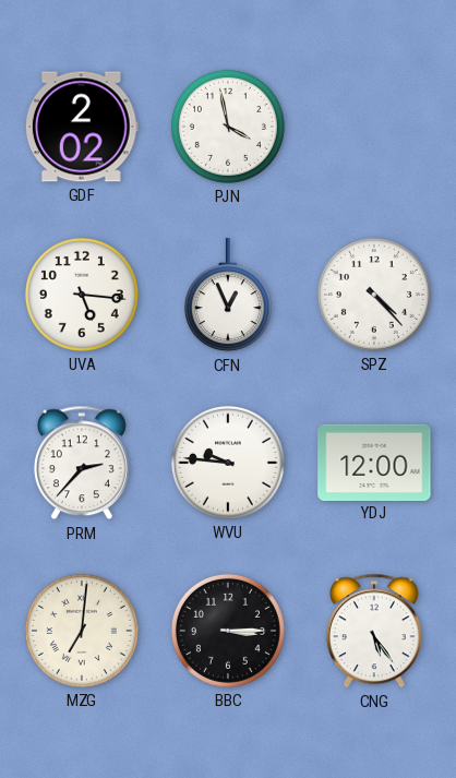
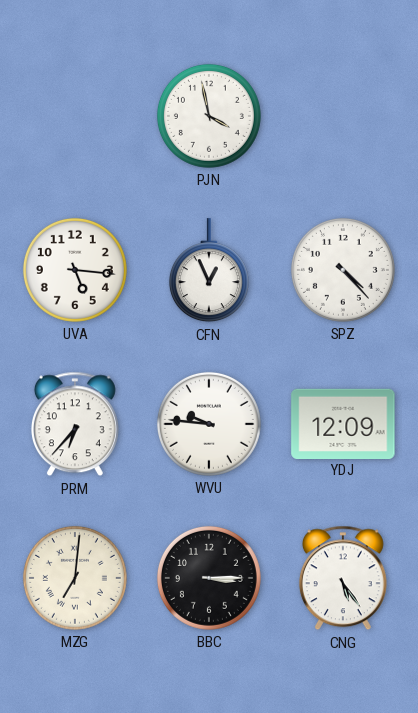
GDF: 2:02 -> none (82, 127)
PRM: 2:37 -> 6:37 (75, 424)
YDJ: 12:00 -> 12:09 (343, 423)
